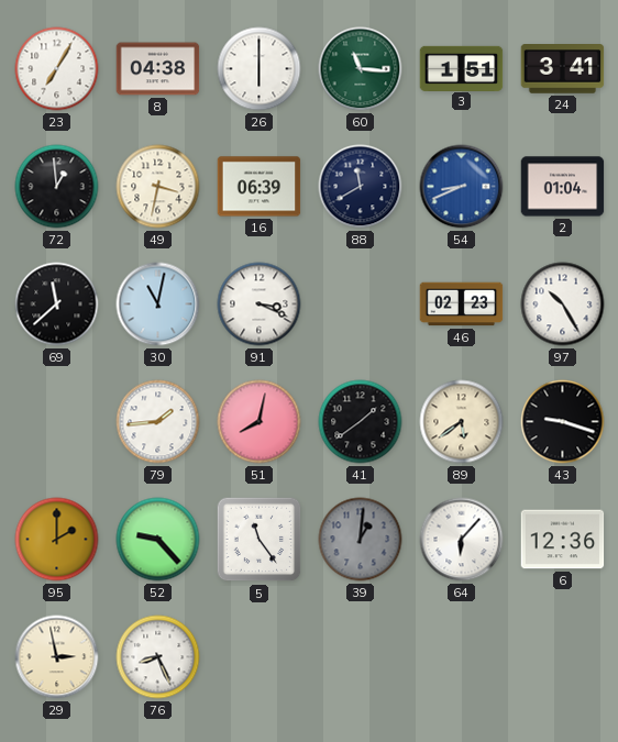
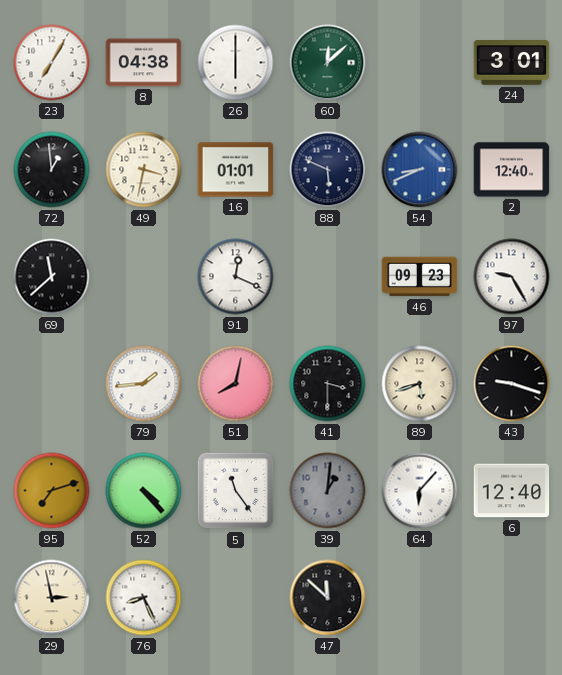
60: 11:16 -> 12:08 (328, 63)
3: 1:51 -> none (462, 68)
24: 3:41 -> 3:01 (512, 63)
16: 06:39 -> 01:01 (236, 170)
88: 11:40 -> 5:49 (328, 170)
2: 01:04 -> 12:40 (512, 170)
30: 11:02 -> none (158, 304)
91: 3:19 -> 12:19 (236, 277)
46: 02:23 -> 09:23 (420, 277)
97: 10:25 -> 9:25 (512, 277)
41: 1:39 -> 3:30 (328, 384)
89: 5:39 -> 5:42 (420, 384)
95: 2:00 -> 7:12 (52, 491)
52: 9:23 -> 4:23 (144, 491)
6: 12:36 -> 12:40 (512, 491)
47: none -> 11:52 (328, 598)
